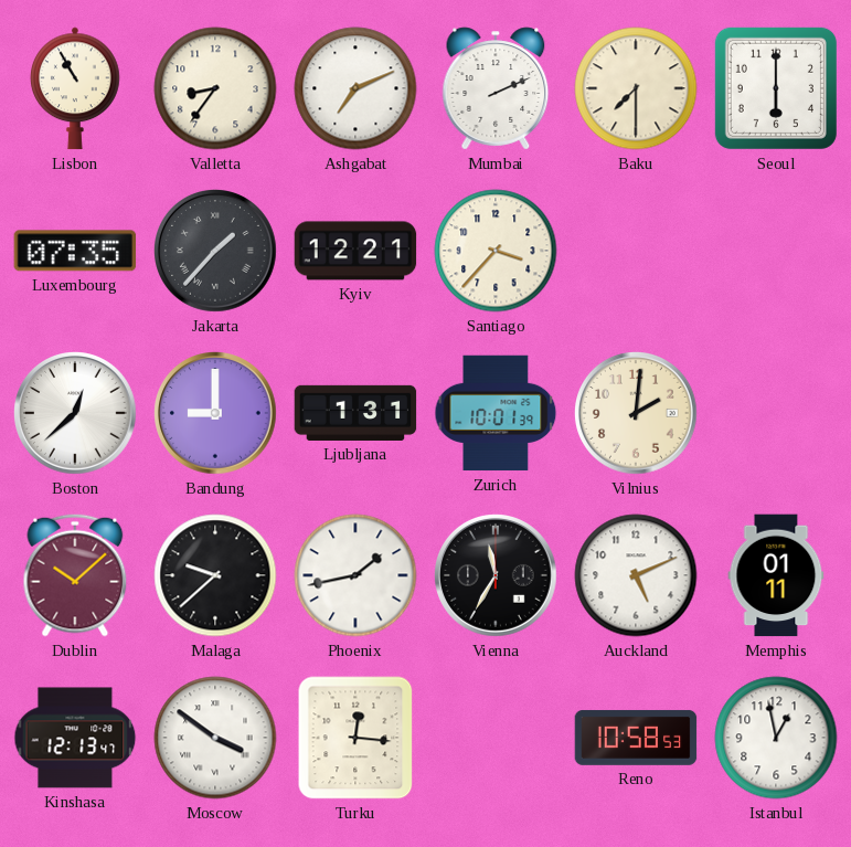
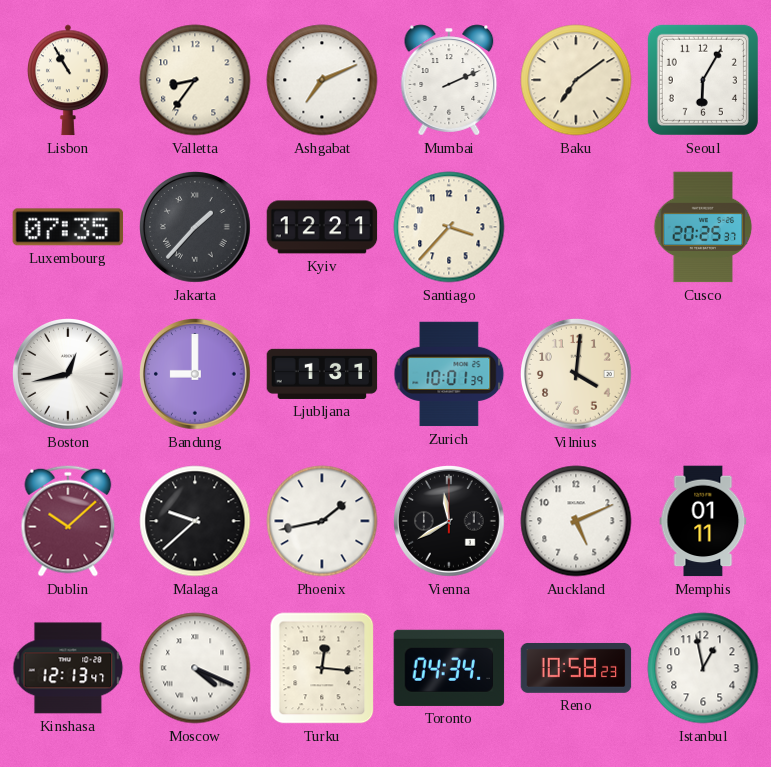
Baku: 7:30 -> 7:09 (576, 80)
Seoul: 6:00 -> 6:05 (703, 80)
Cusco: none -> 20:25 (703, 227)
Boston: 12:38 -> 12:43 (69, 375)
Vilnius: 2:01 -> 4:01 (577, 375)
Vienna: 11:35 -> 11:40 (450, 522)
Moscow: 3:51 -> 4:19 (195, 668)
Toronto: none -> 04:34 (449, 668)
Reno: 10:58:53 -> 10:58:23 (576, 668)
